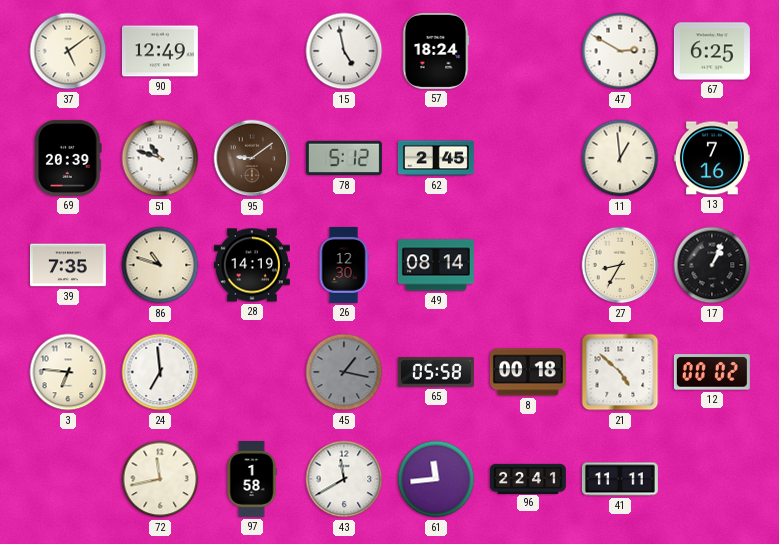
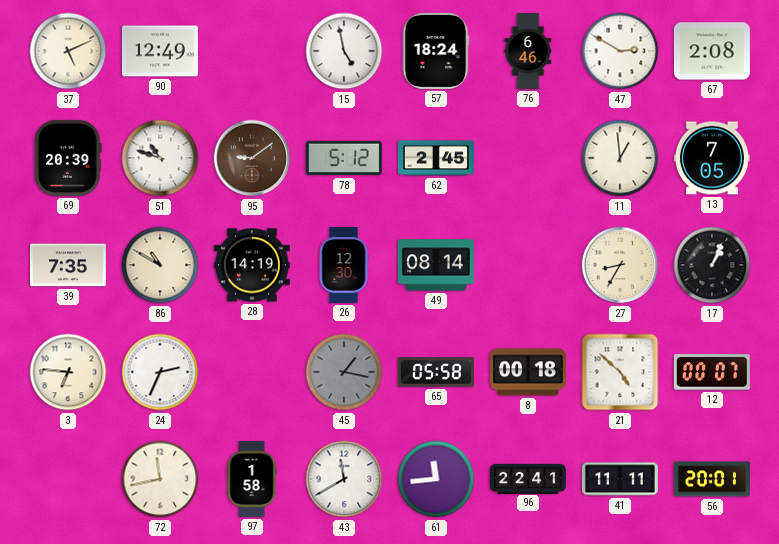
37: 5:09 -> 5:11 (68, 51)
76: none -> 6:46 (528, 52)
67: 6:25 -> 2:08 (712, 51)
13: 7:16 -> 7:05 (712, 158)
86: 10:48 -> 10:50 (160, 265)
24: 6:59 -> 2:34 (160, 372)
12: 00:02 -> 00:07 (712, 372)
56: none -> 20:01 (712, 479)
